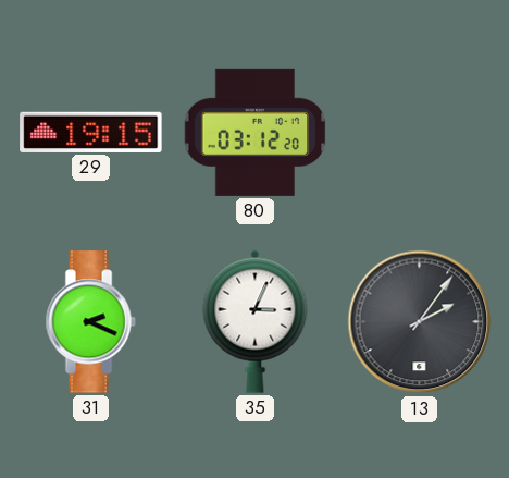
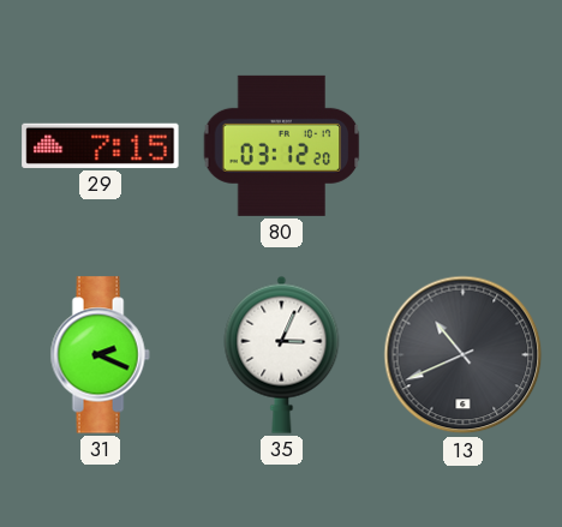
29: 19:15 -> 7:15 (101, 145)
13: 2:06 -> 10:41 (464, 355)
